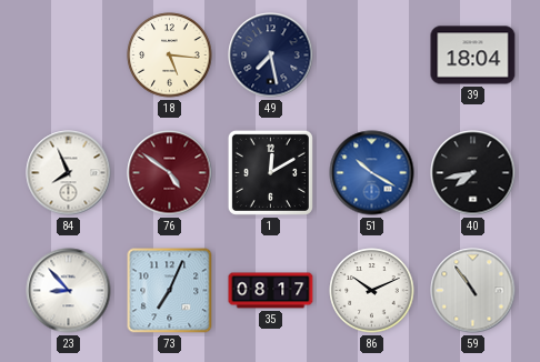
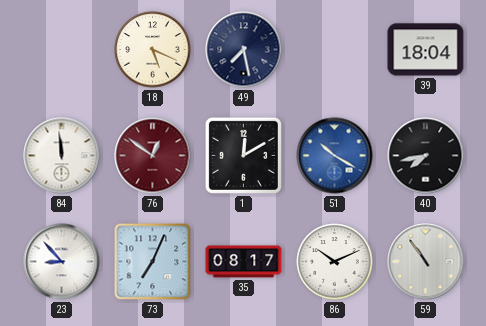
18: 5:16 -> 5:19 (153, 50)
84: 7:56 -> 11:59 (62, 156)
76: 4:51 -> 12:51 (153, 156)
